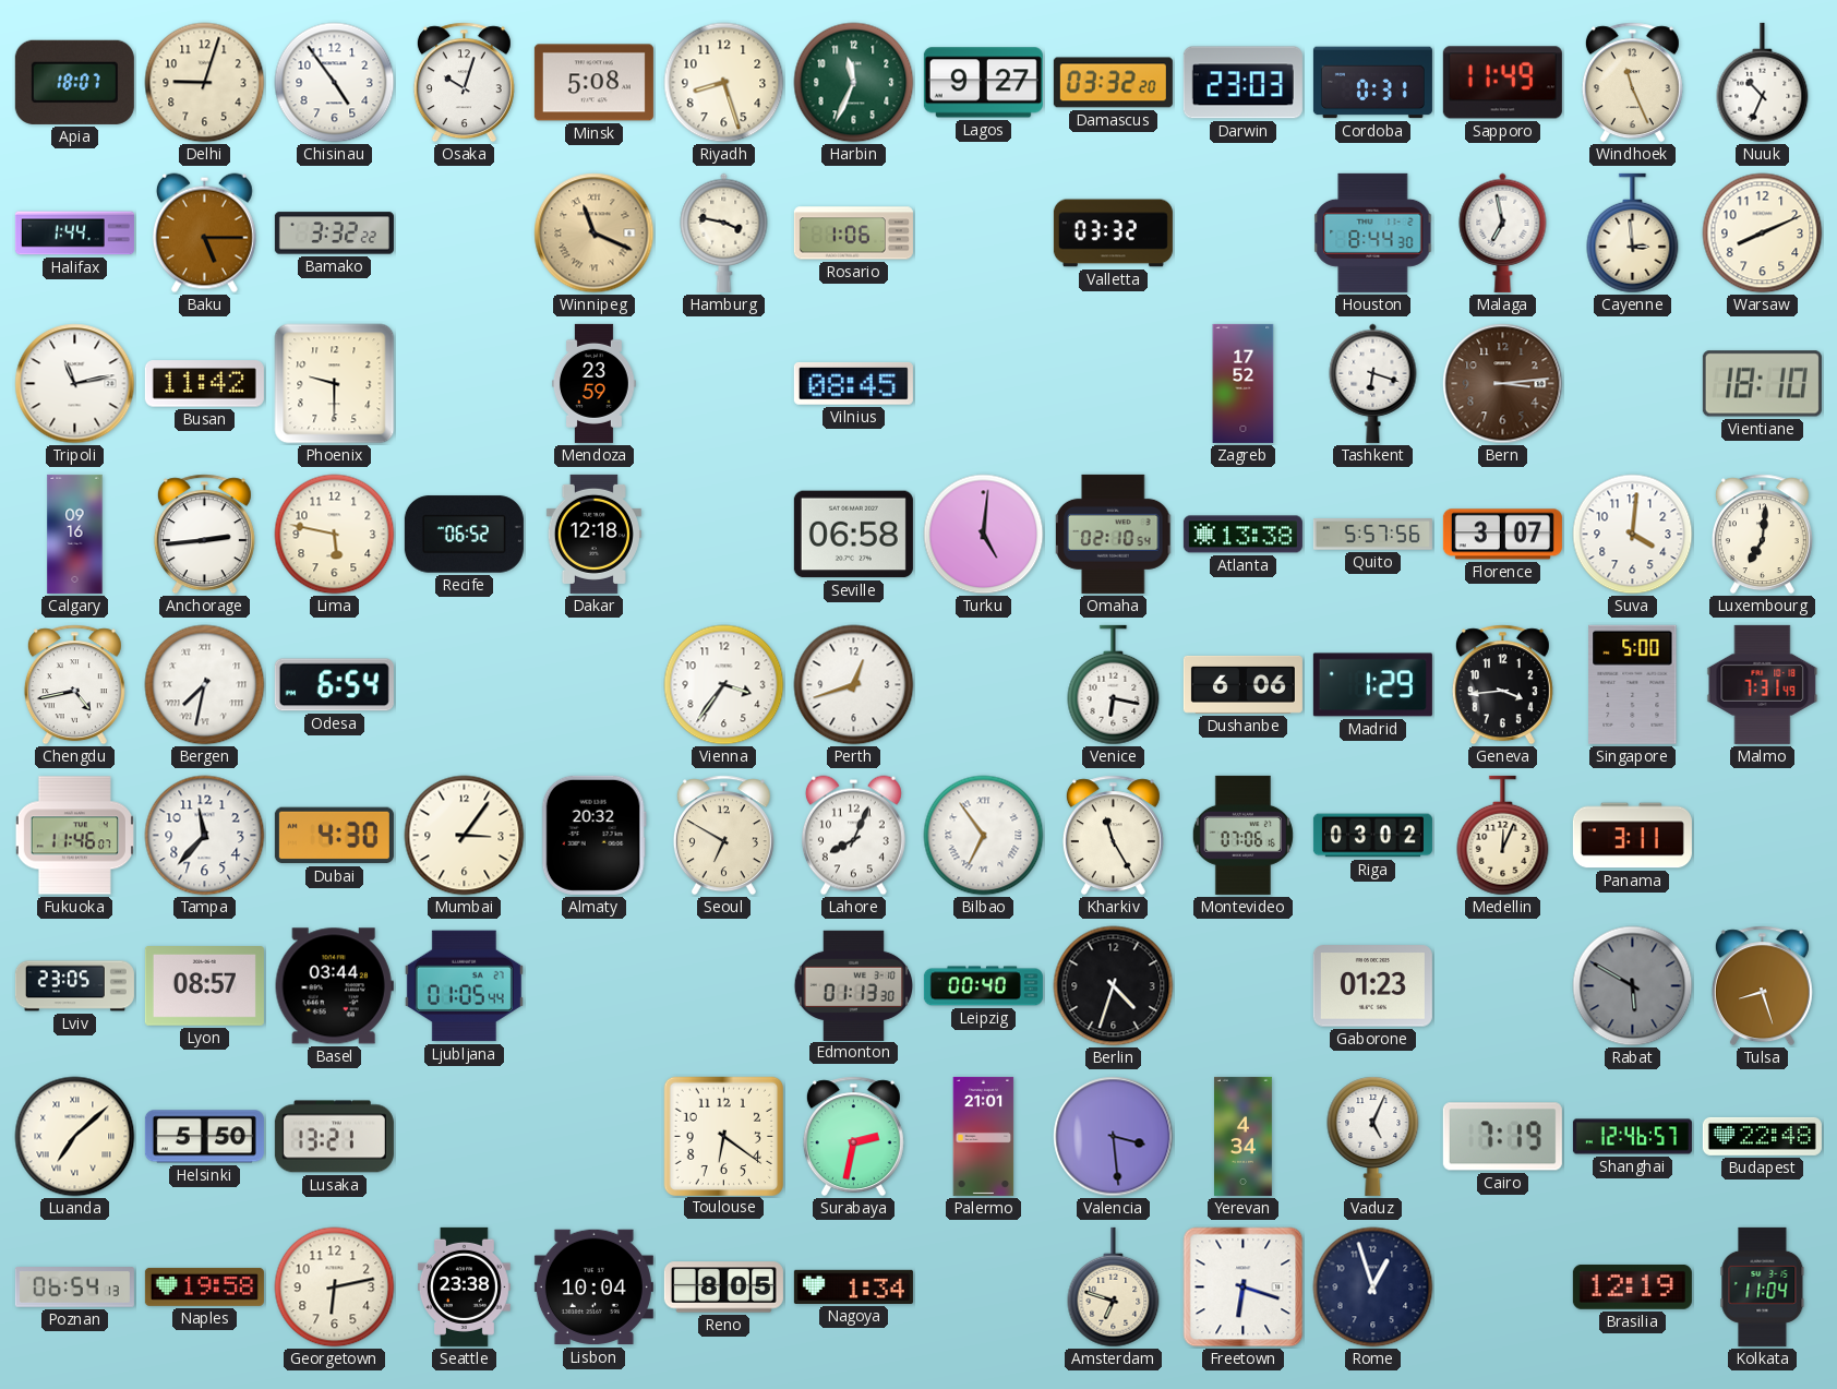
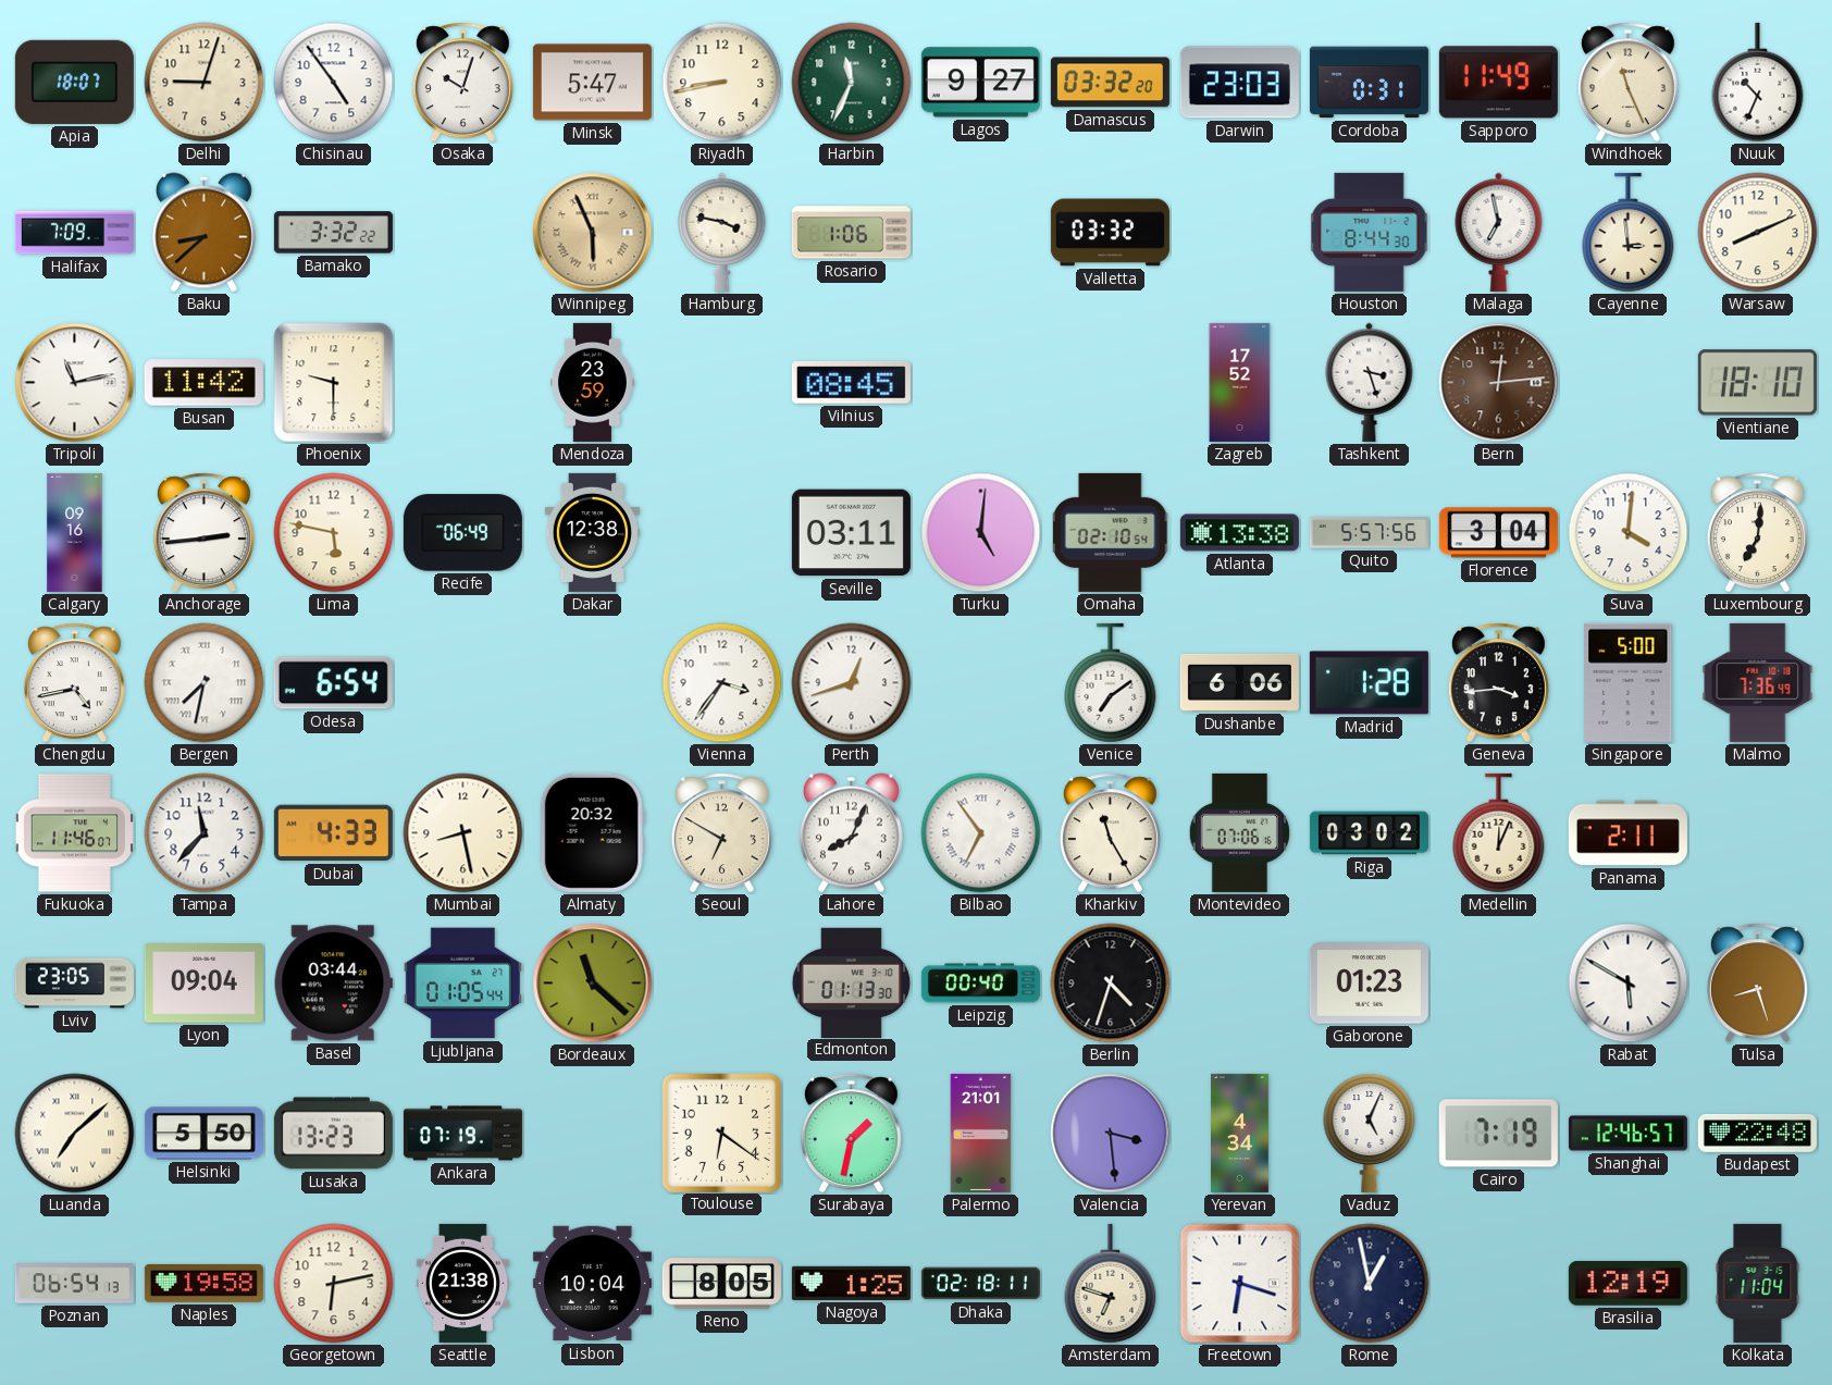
Minsk: 5:08 -> 5:47 (592, 83)
Riyadh: 8:27 -> 8:43 (722, 83)
Halifax: 1:44 -> 7:09 (74, 233)
Baku: 5:15 -> 8:38 (203, 233)
Winnipeg: 11:19 -> 5:56 (593, 233)
Tashkent: 6:18 -> 3:27 (1370, 382)
Bern: 3:14 -> 12:14 (1499, 383)
Recife: 06:52 -> 06:49 (462, 533)
Dakar: 12:18 -> 12:38 (592, 532)
Seville: 06:58 -> 03:11 (851, 533)
Florence: 3:07 -> 3:04 (1498, 533)
Venice: 6:17 -> 7:09 (1111, 683)
Madrid: 1:29 -> 1:28 (1369, 683)
Malmo: 7:31 -> 7:36 (1758, 682)
Dubai: 4:30 -> 4:33 (333, 833)
Mumbai: 3:06 -> 8:28 (463, 833)
Panama: 3:11 -> 2:11 (1627, 833)
Lyon: 08:57 -> 09:04 (203, 984)
Bordeaux: none -> 11:22 (593, 984)
Rabat dial: grey -> white (1629, 984)
Lusaka: 13:21 -> 13:23 (333, 1134)
Ankara: none -> 07:19 (462, 1134)
Surabaya: 2:32 -> 1:32 (851, 1134)
Seattle: 23:38 -> 21:38 (462, 1283)
Nagoya: 1:34 -> 1:25 (851, 1283)
Dhaka: none -> 02:18 (980, 1284)
Rome: 12:57 -> 12:58 (1370, 1284)
